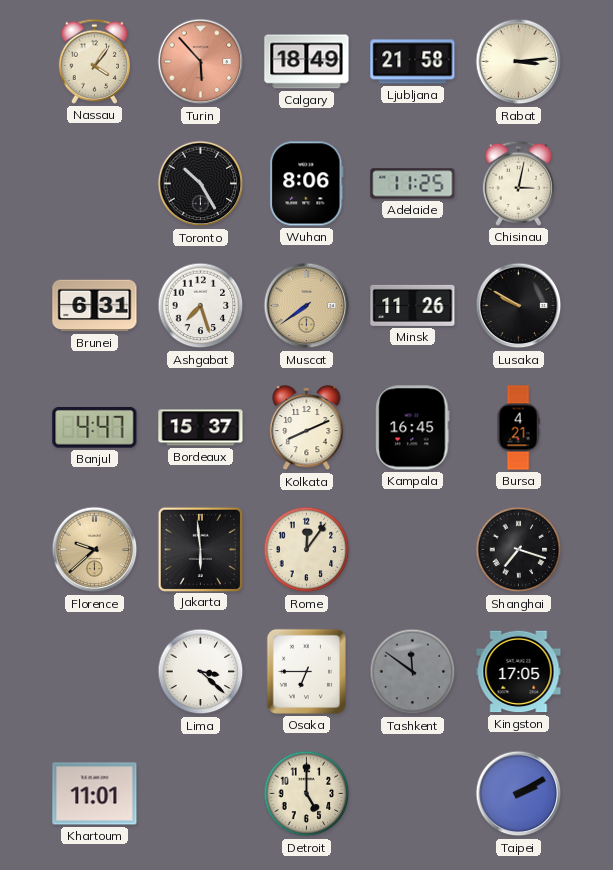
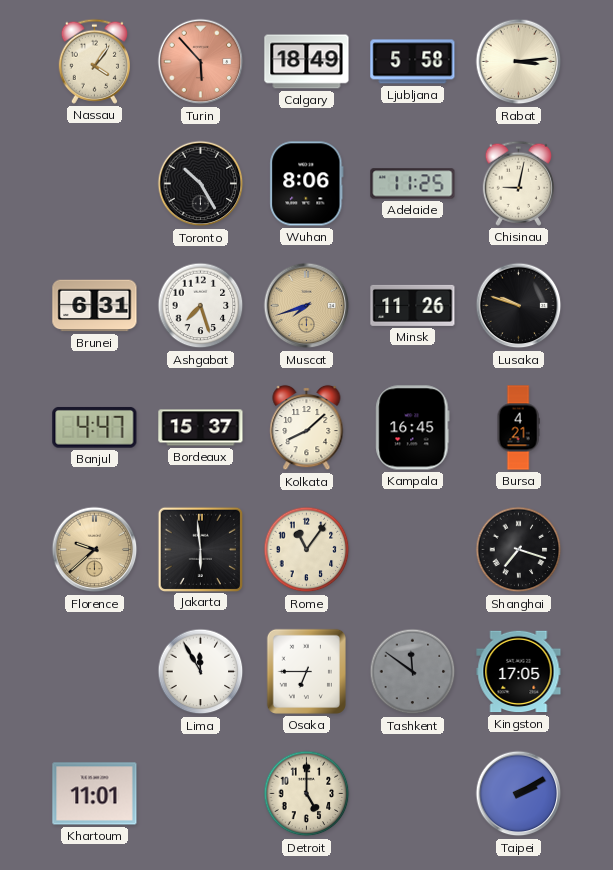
Ljubljana: 21:58 -> 5:58 (413, 62)
Chisinau: 3:02 -> 9:02 (518, 183)
Muscat: 7:39 -> 7:42 (307, 306)
Lusaka: 9:50 -> 9:48 (519, 306)
Kolkata: 8:11 -> 8:08 (307, 428)
Rome: 12:06 -> 11:06 (307, 550)
Lima: 3:22 -> 11:55 (201, 672)
